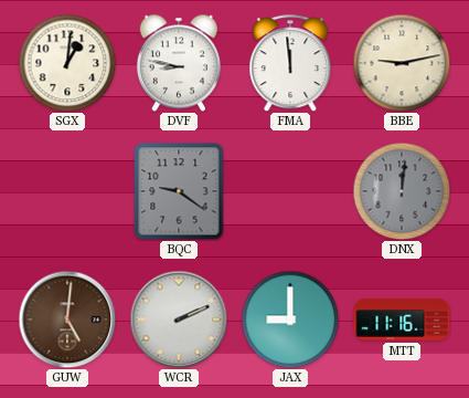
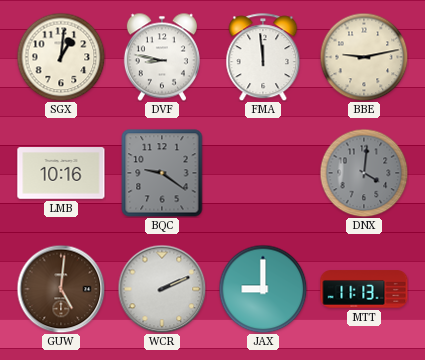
LMB: none -> 10:16 (61, 173)
DNX: 12:01 -> 4:01 (364, 173)
MTT: 11:16 -> 11:13 (364, 289)
